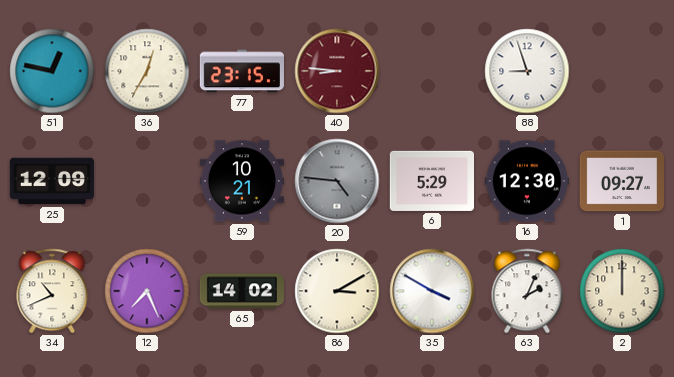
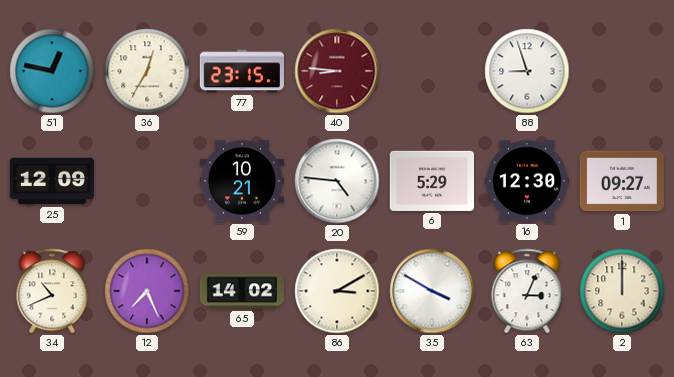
20 dial: grey -> white (337, 181)
63: 2:04 -> 3:04 (527, 291)
